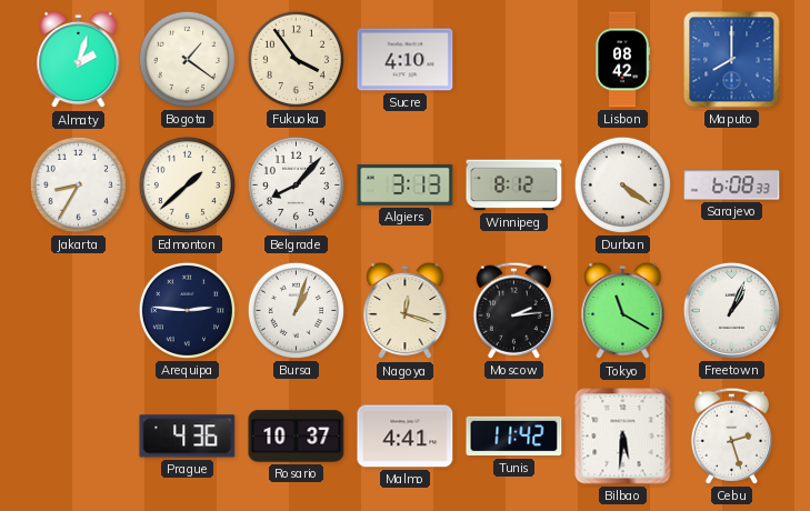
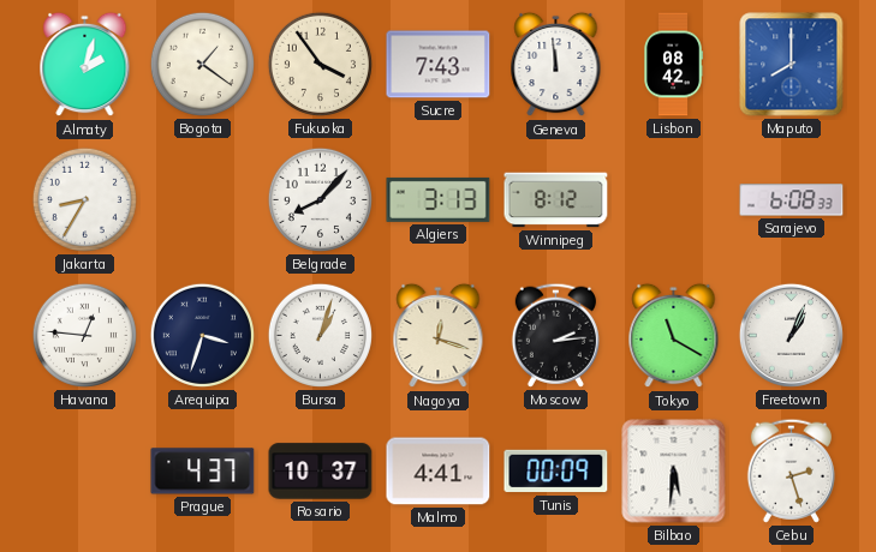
Sucre: 4:10 -> 7:43 (439, 65)
Geneva: none -> 11:59 (556, 65)
Edmonton: 1:38 -> none (187, 184)
Durban: 4:21 -> none (622, 184)
Havana: none -> 12:46 (84, 335)
Arequipa: 2:46 -> 3:33 (202, 335)
Prague: 4:36 -> 4:37 (203, 472)
Tunis: 11:42 -> 00:09 (556, 472)
